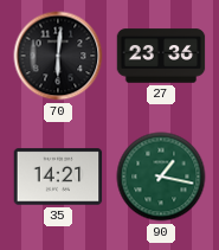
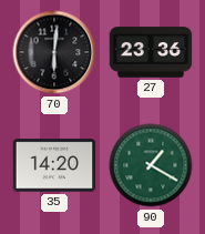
35: 14:21 -> 14:20 (54, 165)
90: 1:17 -> 1:20 (151, 165)
